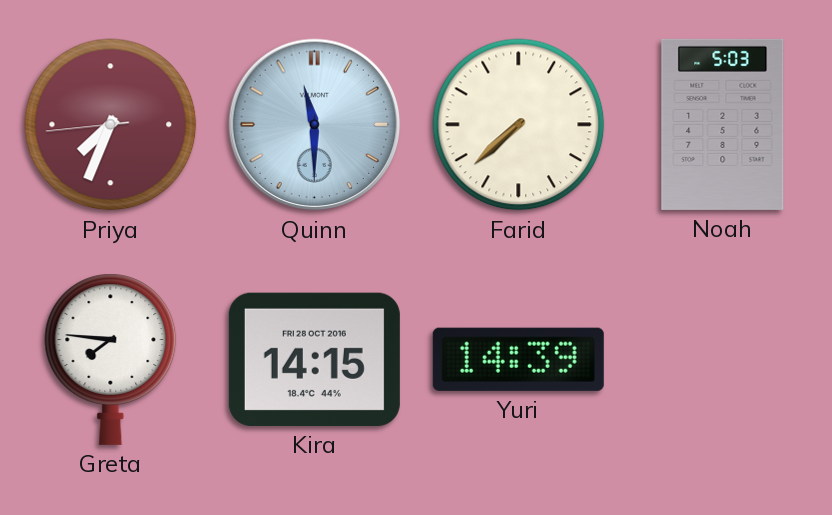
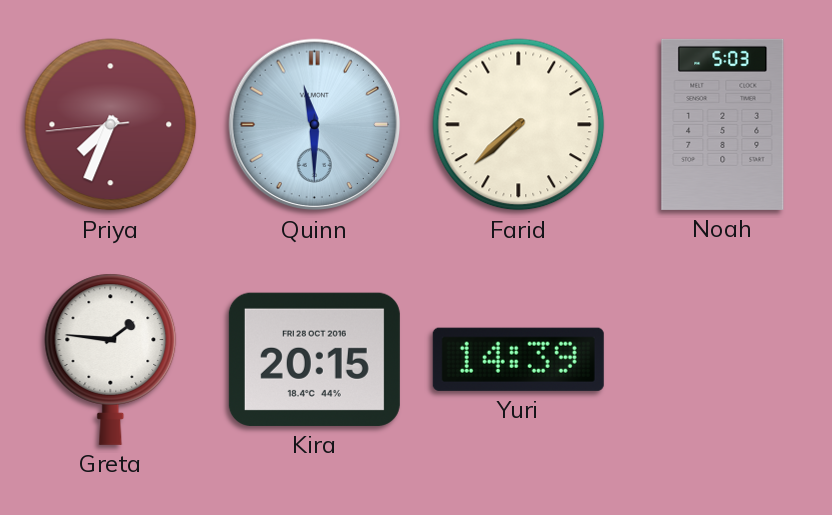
Greta: 7:46 -> 1:46 (111, 359)
Kira: 14:15 -> 20:15 (314, 359)
